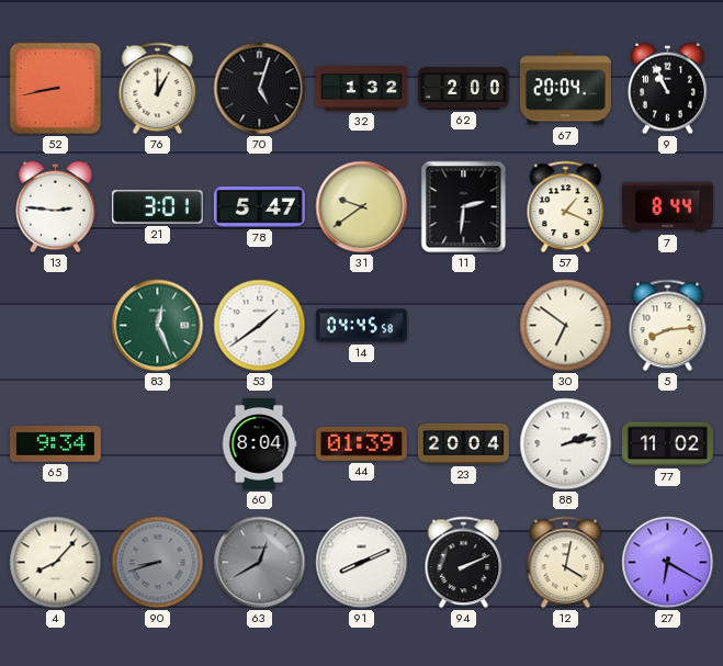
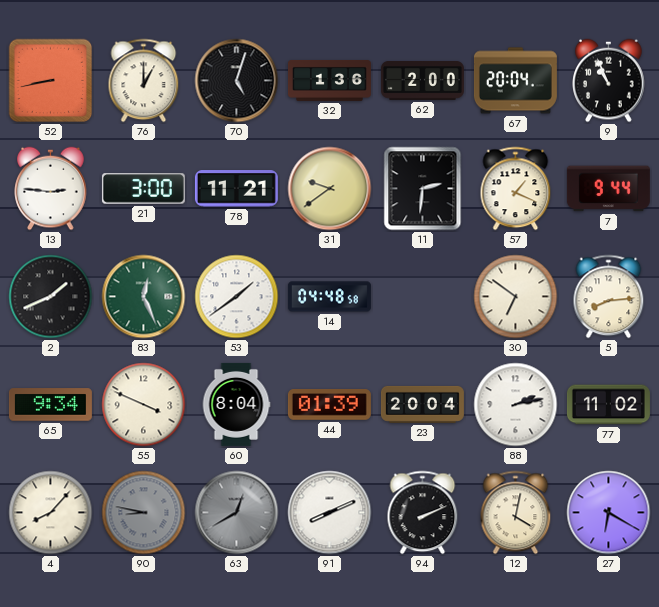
32: 1:32 -> 1:36 (329, 80)
21: 3:01 -> 3:00 (143, 189)
78: 5:47 -> 11:21 (236, 189)
7: 8:44 -> 9:44 (608, 189)
2: none -> 1:41 (51, 297)
14: 04:45 -> 04:48 (329, 297)
55: none -> 3:49 (144, 405)
90: 8:42 -> 8:47 (144, 513)
